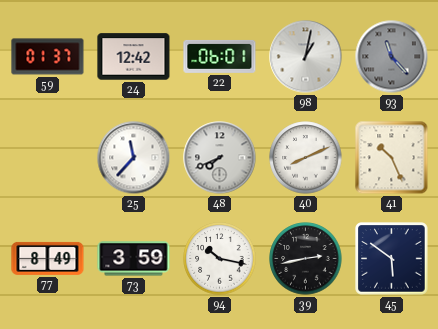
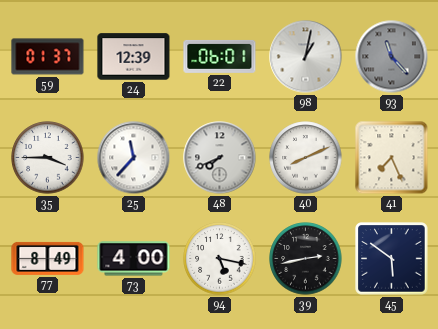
24: 12:42 -> 12:39 (134, 57)
35: none -> 3:45 (48, 158)
41: 10:26 -> 7:26 (392, 158)
73: 3:59 -> 4:00 (134, 259)
94: 10:17 -> 5:17 (220, 259)
